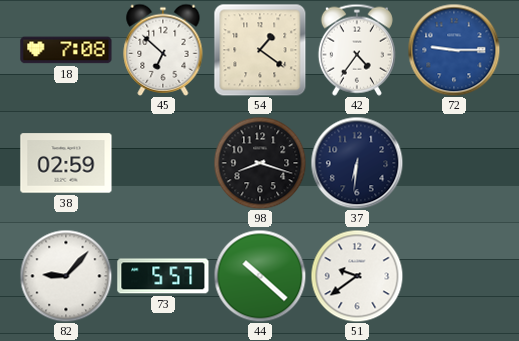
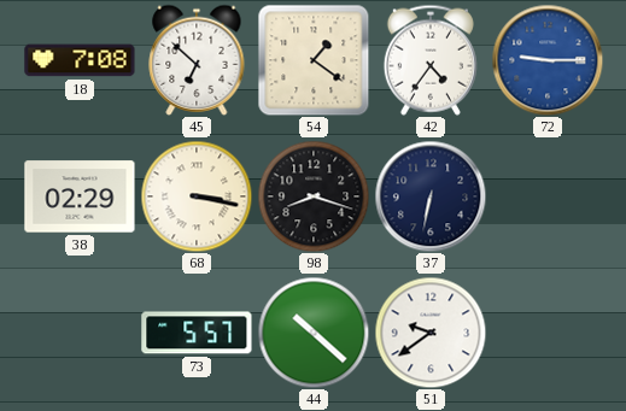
38: 02:59 -> 02:29 (80, 196)
68: none -> 3:17 (197, 196)
37: 6:31 -> 6:32 (431, 196)
82: 9:07 -> none (66, 276)
